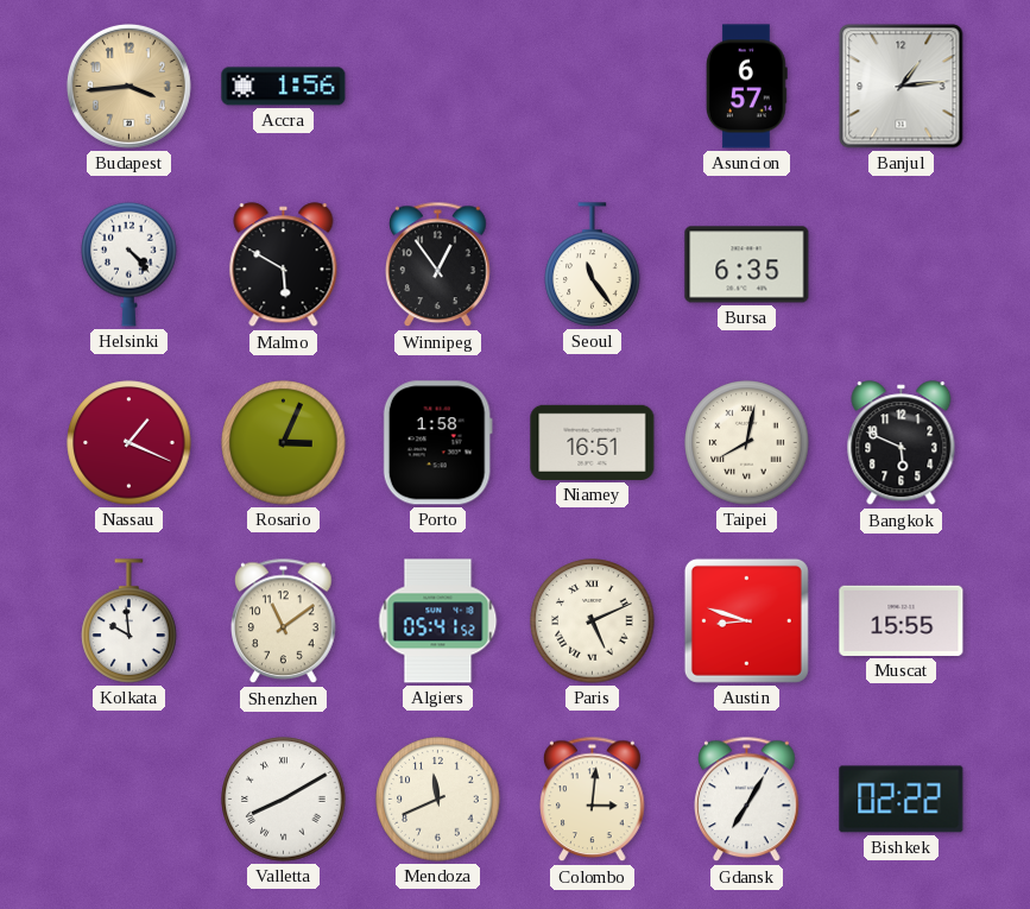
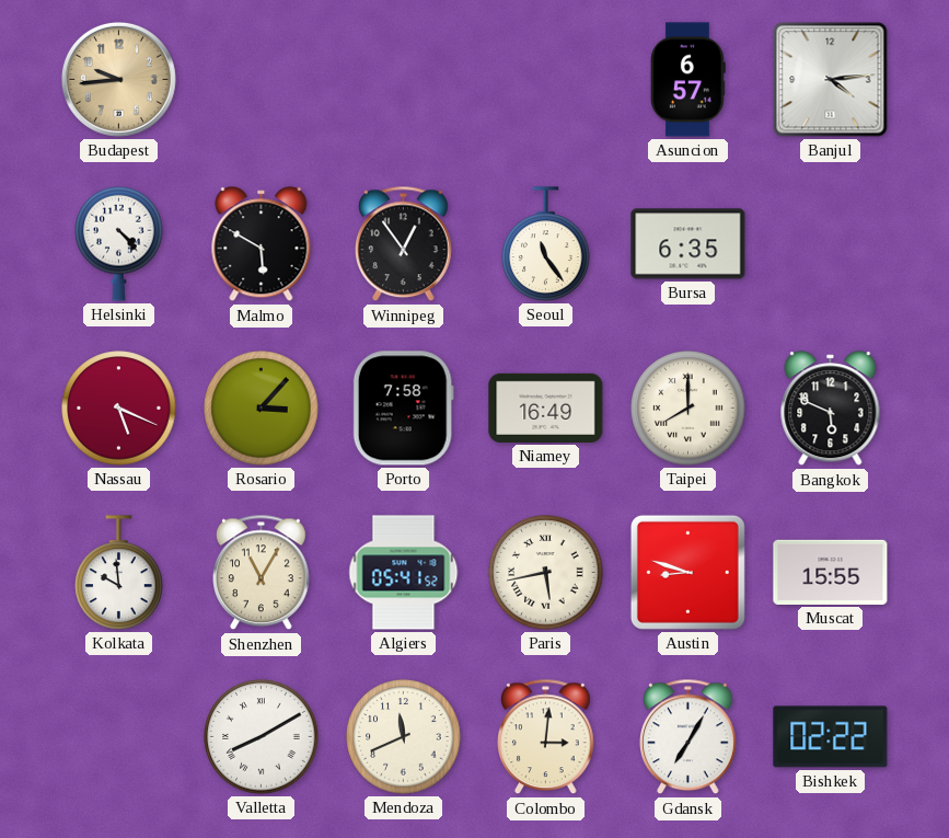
Budapest: 3:44 -> 9:44 (118, 79)
Accra: 1:56 -> none (284, 87)
Banjul: 1:14 -> 4:14 (831, 80)
Nassau: 1:19 -> 5:19 (119, 409)
Rosario: 3:04 -> 3:07 (262, 409)
Porto: 1:58 -> 7:58 (403, 409)
Niamey: 16:51 -> 16:49 (546, 407)
Taipei: 8:02 -> 8:00 (688, 409)
Shenzhen: 11:09 -> 11:05 (262, 573)
Paris: 5:11 -> 5:43 (546, 573)
